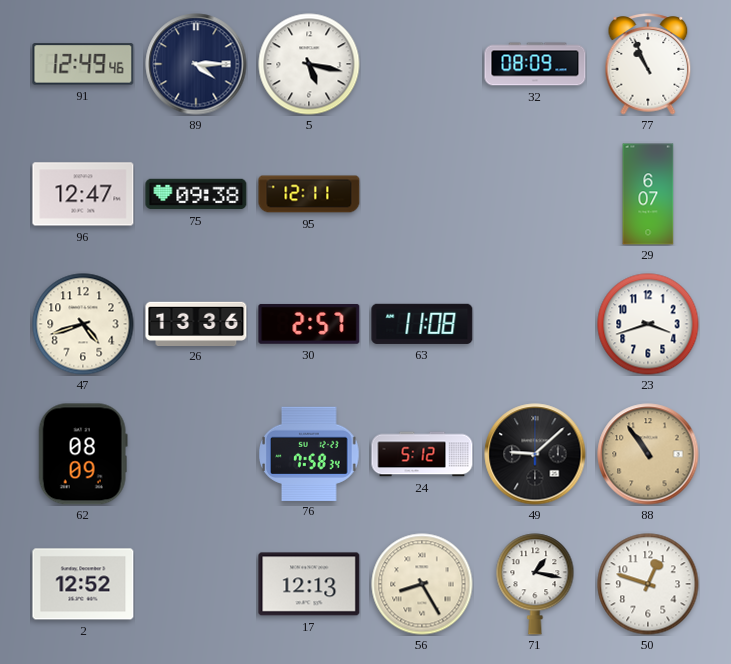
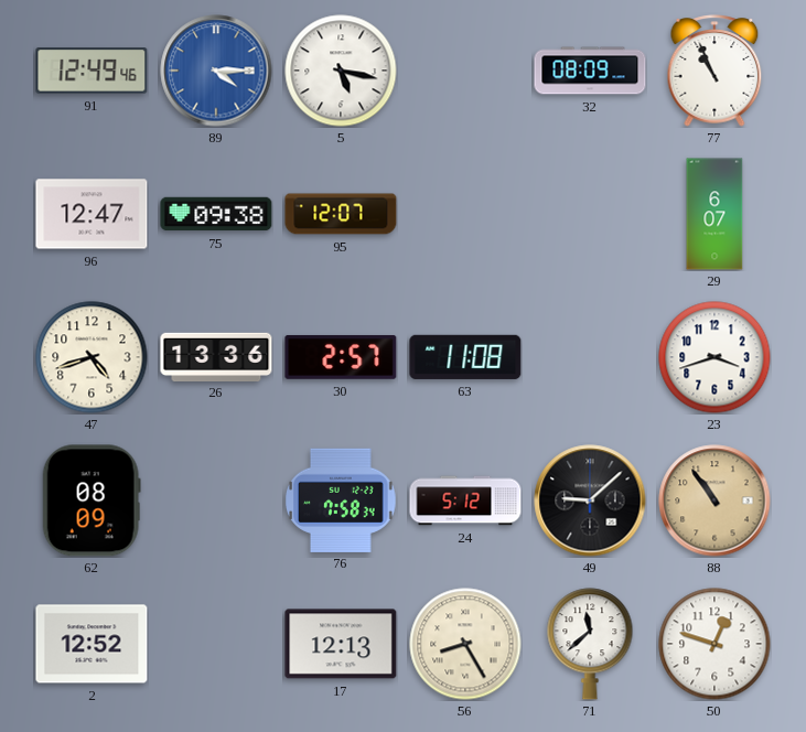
89 dial: navy -> blue (216, 71)
95: 12:11 -> 12:07 (341, 214)
71: 1:17 -> 11:38 (590, 644)
